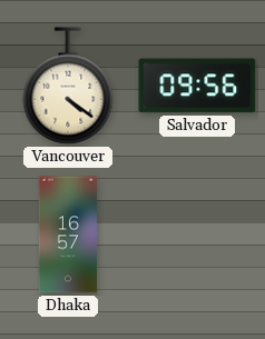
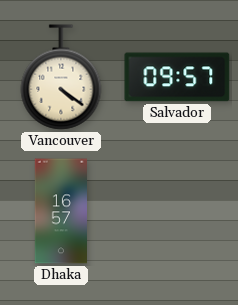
Salvador: 09:56 -> 09:57 (177, 77)
